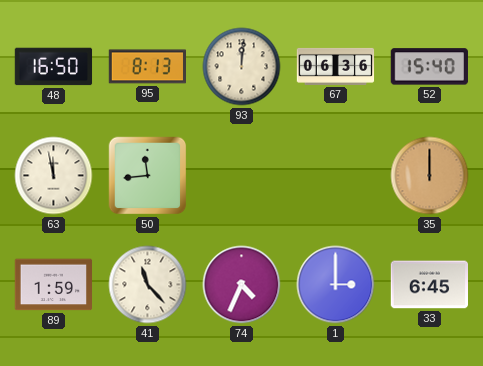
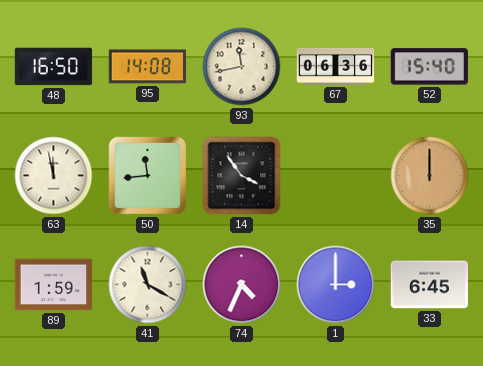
95: 8:13 -> 14:08 (147, 67)
93: 12:01 -> 11:43 (242, 67)
14: none -> 3:54 (242, 176)
41: 11:23 -> 11:20 (148, 285)
